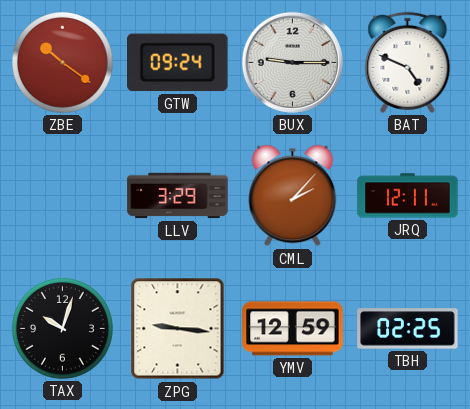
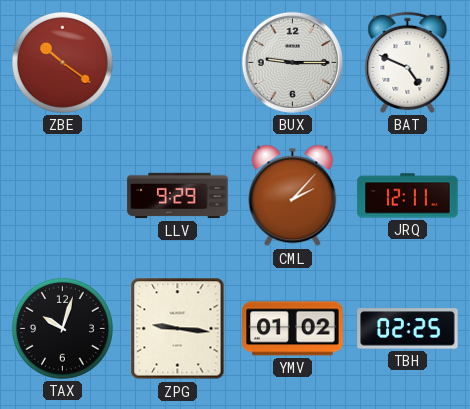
GTW: 09:24 -> none (178, 63)
LLV: 3:29 -> 9:29 (178, 196)
YMV: 12:59 -> 01:02 (293, 329)
